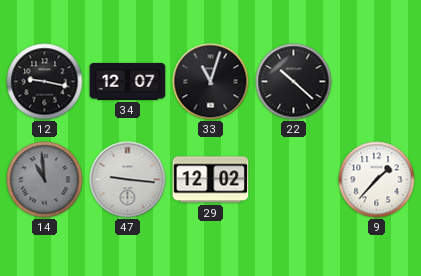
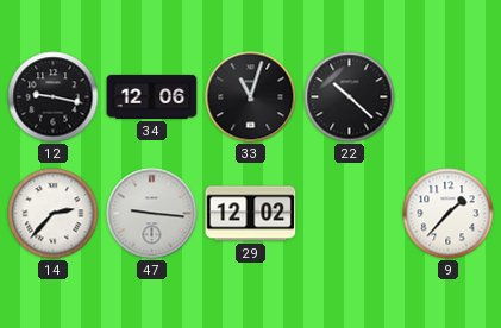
34: 12:07 -> 12:06 (152, 96)
14: 10:59 -> 2:37 (54, 214)
14 dial: grey -> white (54, 214)
